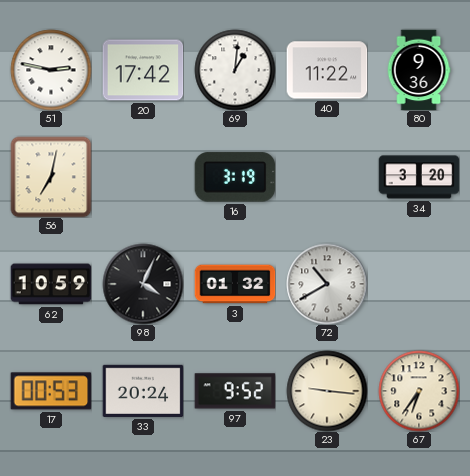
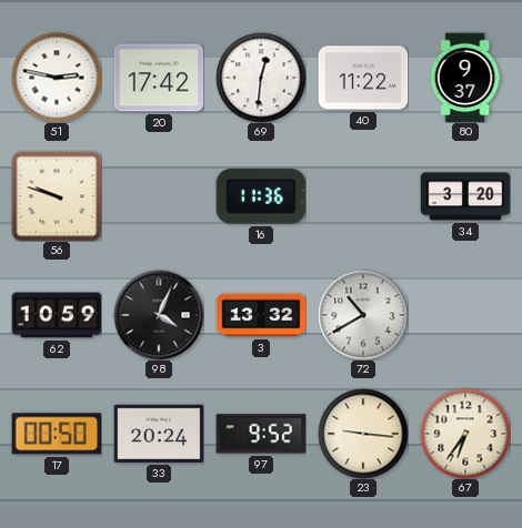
69: 1:01 -> 12:31 (261, 78)
80: 9:36 -> 9:37 (465, 78)
56: 7:02 -> 9:48 (57, 196)
16: 3:19 -> 11:36 (261, 196)
3: 01:32 -> 13:32 (261, 315)
17: 00:53 -> 00:50 (57, 434)
